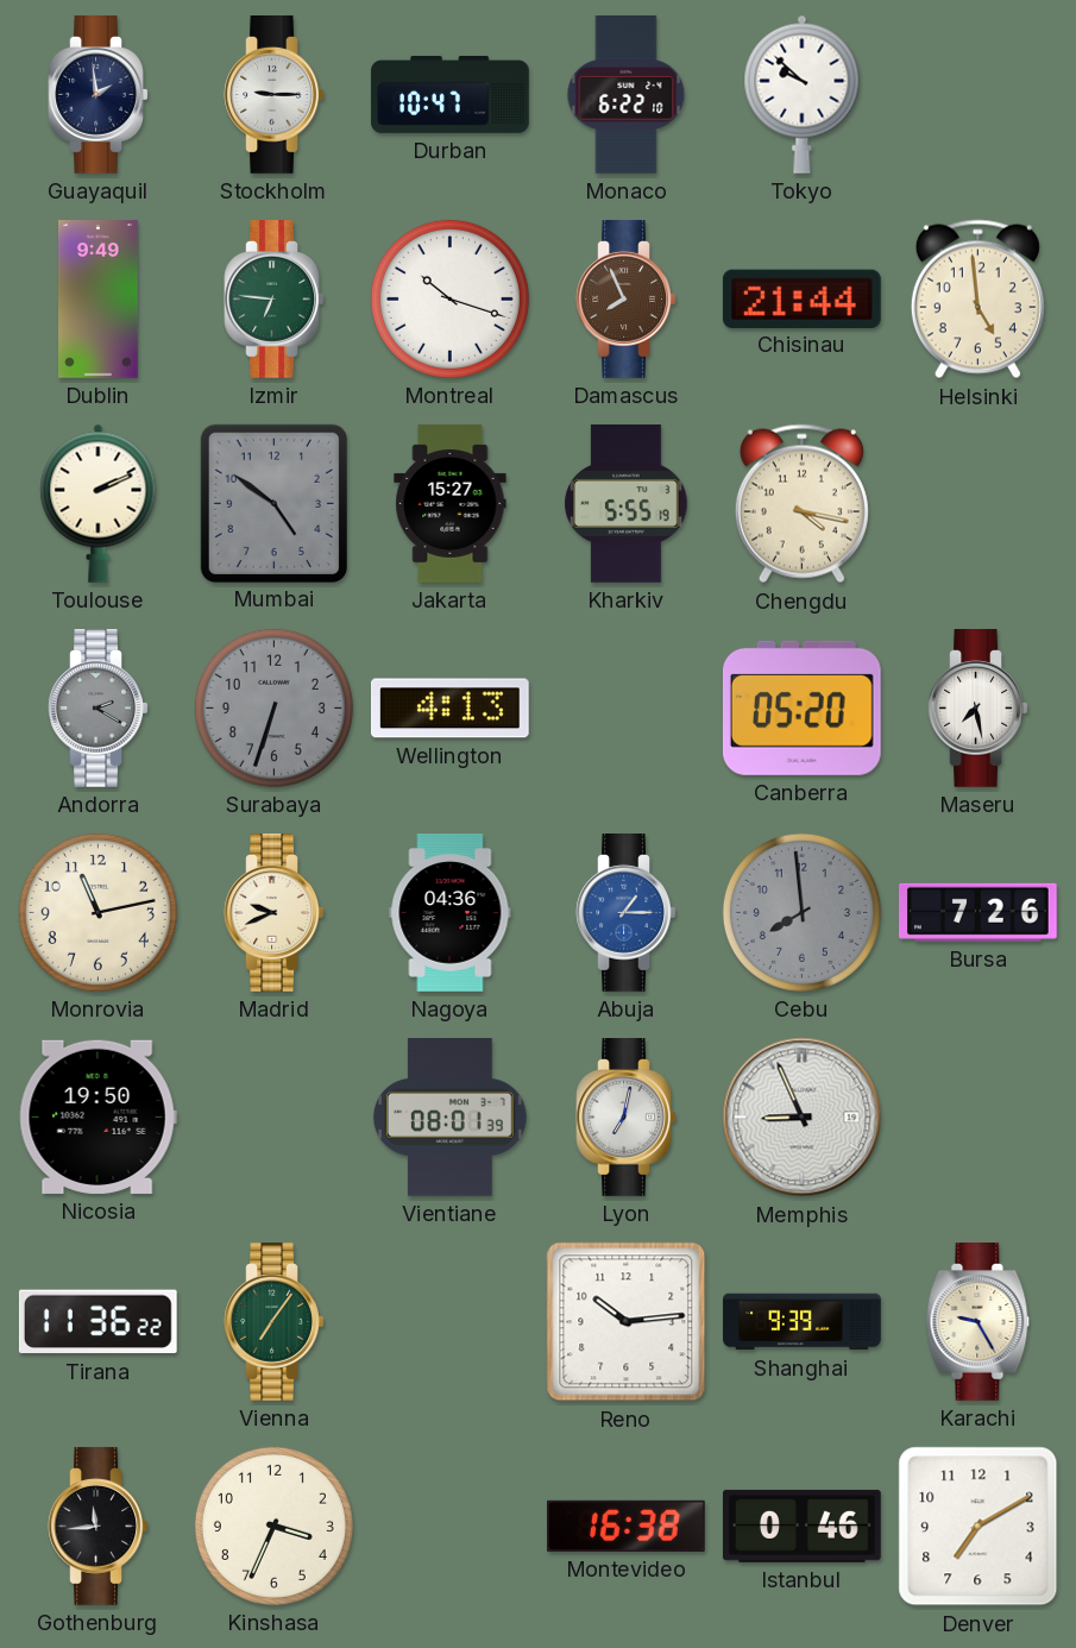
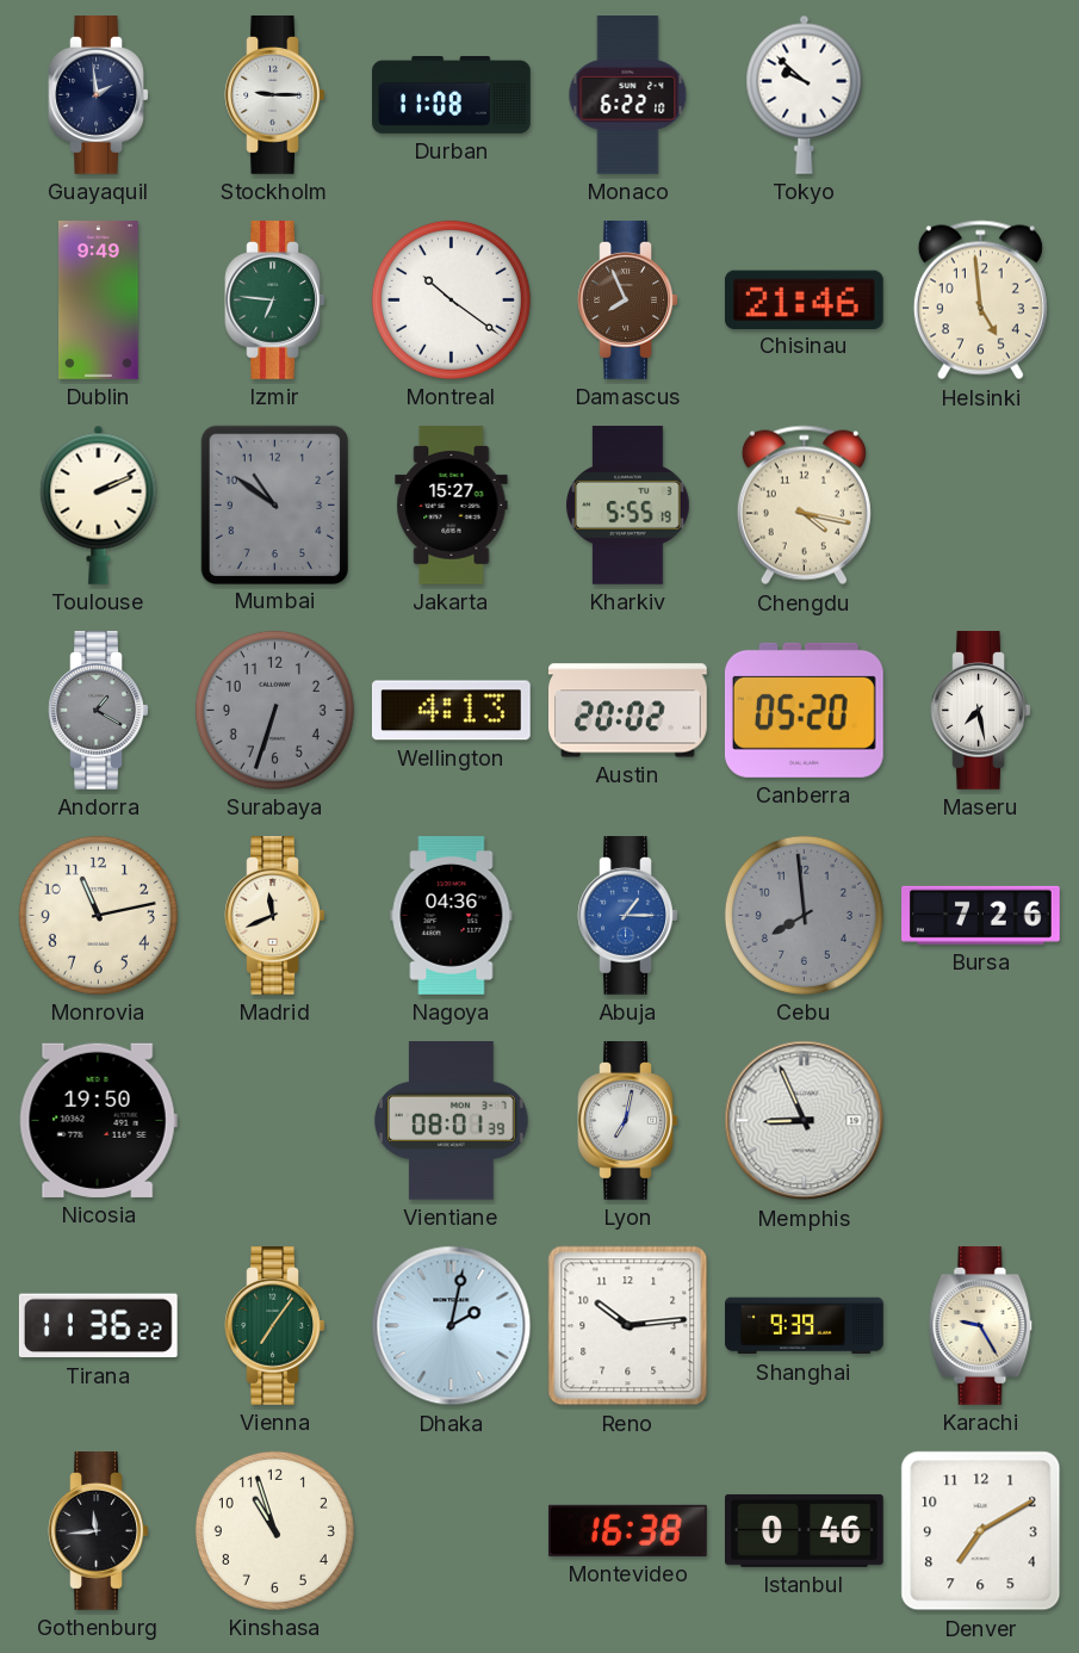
Durban: 10:47 -> 11:08 (452, 94)
Montreal: 10:18 -> 10:21 (451, 299)
Chisinau: 21:44 -> 21:46 (804, 299)
Mumbai: 4:51 -> 10:51 (274, 504)
Andorra: 2:20 -> 1:20 (99, 711)
Austin: none -> 20:02 (628, 711)
Madrid: 9:41 -> 11:41 (275, 916)
Dhaka: none -> 2:02 (452, 1326)
Kinshasa: 3:34 -> 10:57 (274, 1530)
